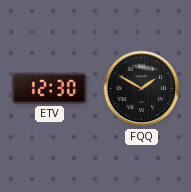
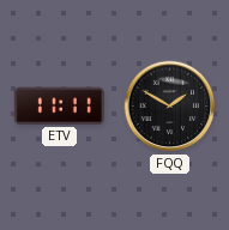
ETV: 12:30 -> 11:11 (59, 105)
